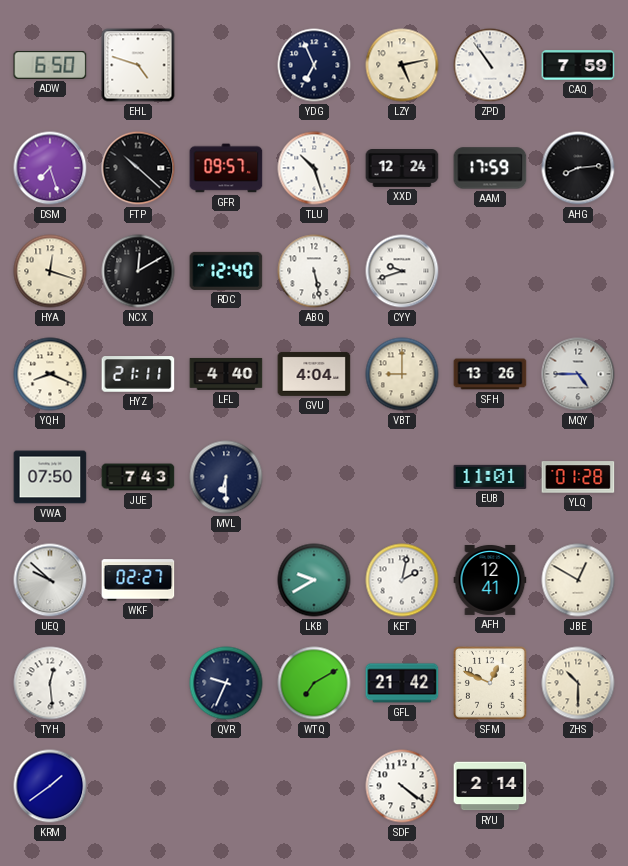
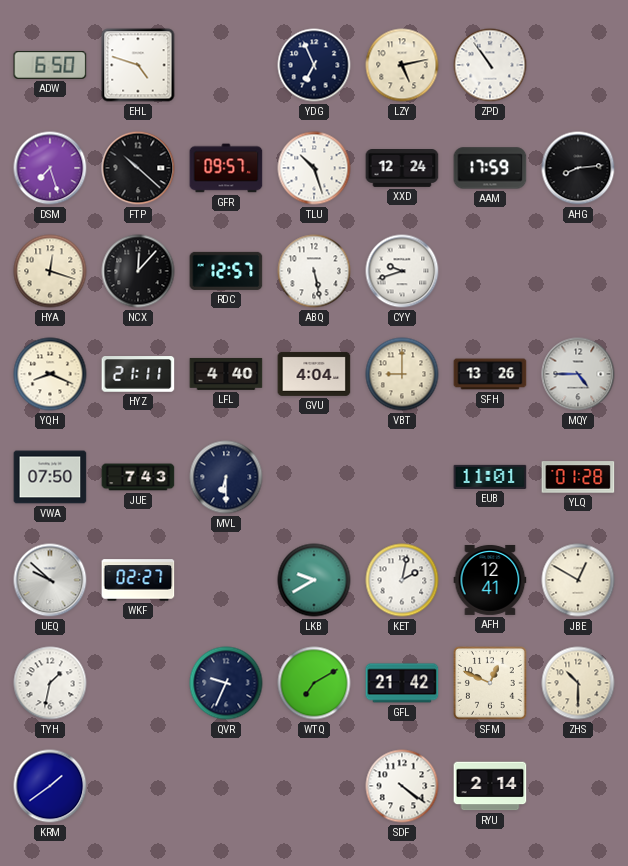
CAQ: 7:59 -> none (578, 65)
NCX: 12:10 -> 12:07 (138, 271)
RDC: 12:40 -> 12:57 (226, 271)
TYH: 12:29 -> 1:32 (50, 683)
